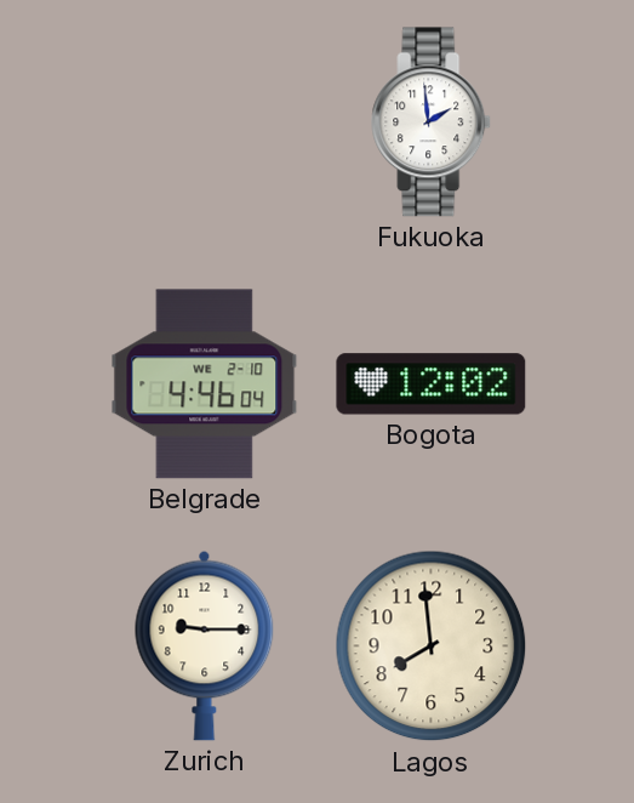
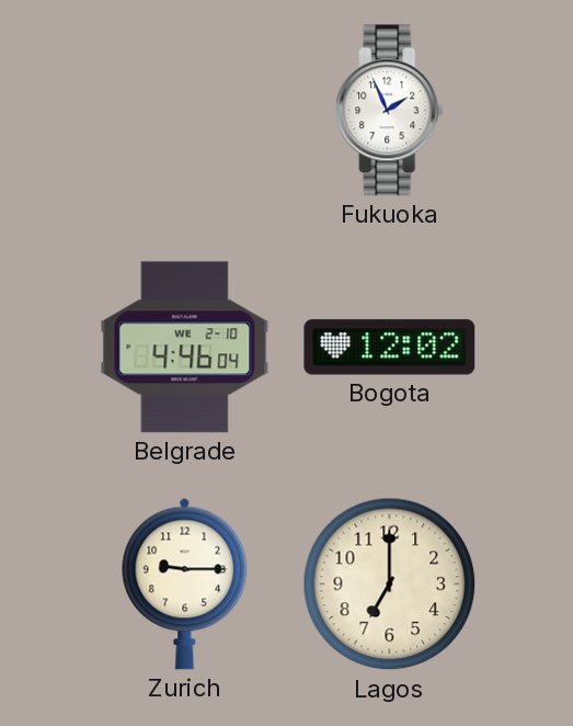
Fukuoka: 1:59 -> 1:56 (390, 111)
Lagos: 7:59 -> 7:00 (390, 585)
